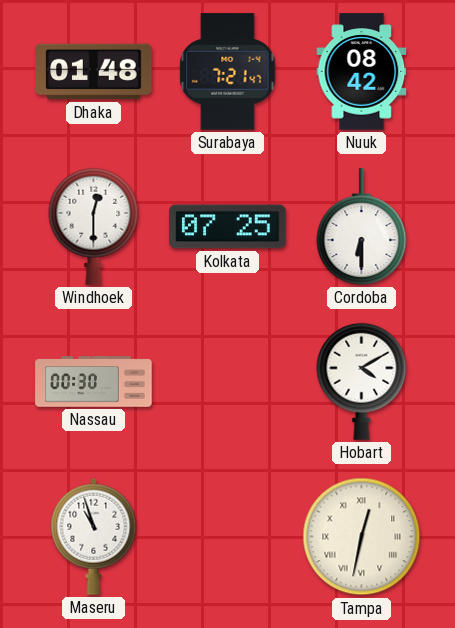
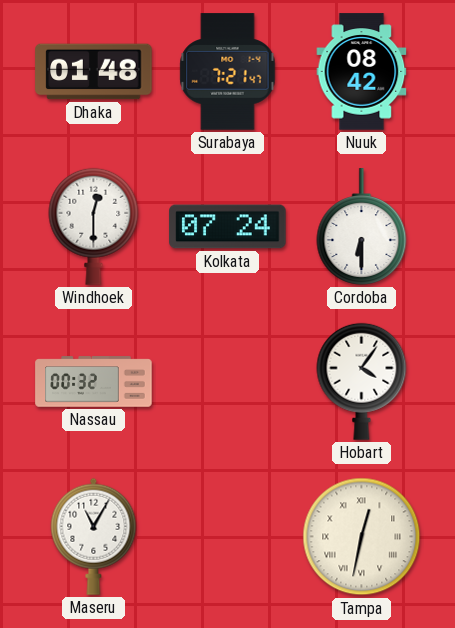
Kolkata: 07:25 -> 07:24 (228, 227)
Nassau: 00:30 -> 00:32 (94, 382)
Hobart: 4:10 -> 4:06 (362, 381)
Maseru: 10:57 -> 11:05 (94, 536)
